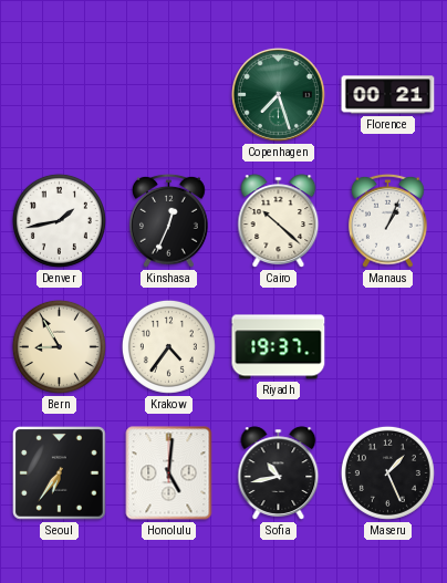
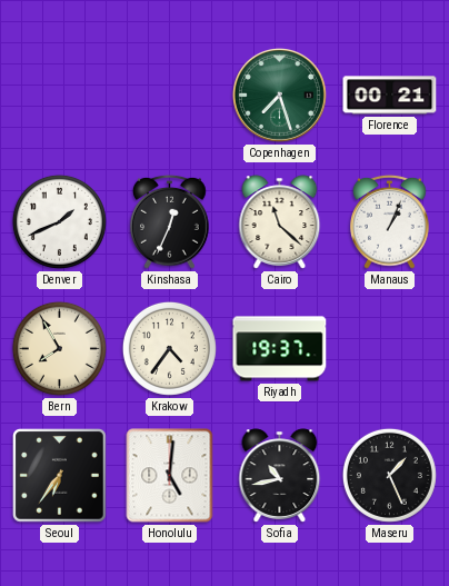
Denver: 1:43 -> 1:41 (59, 221)
Cairo: 10:22 -> 11:22 (280, 222)
Bern: 8:55 -> 7:55 (59, 348)
